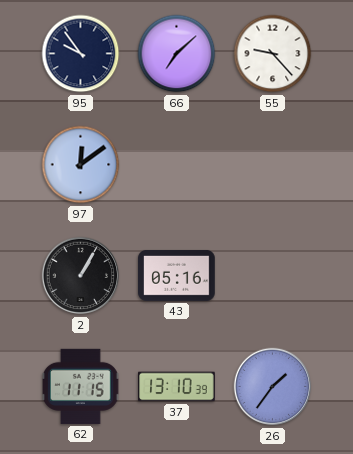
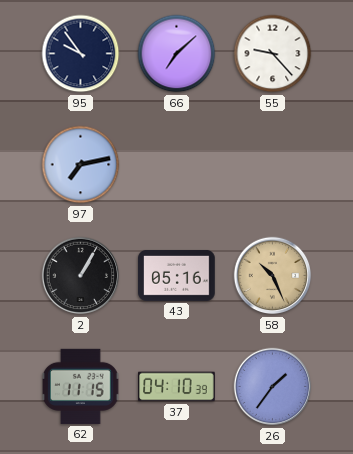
97: 12:09 -> 7:13 (81, 165)
58: none -> 10:26 (273, 276)
37: 13:10 -> 04:10 (177, 387)
